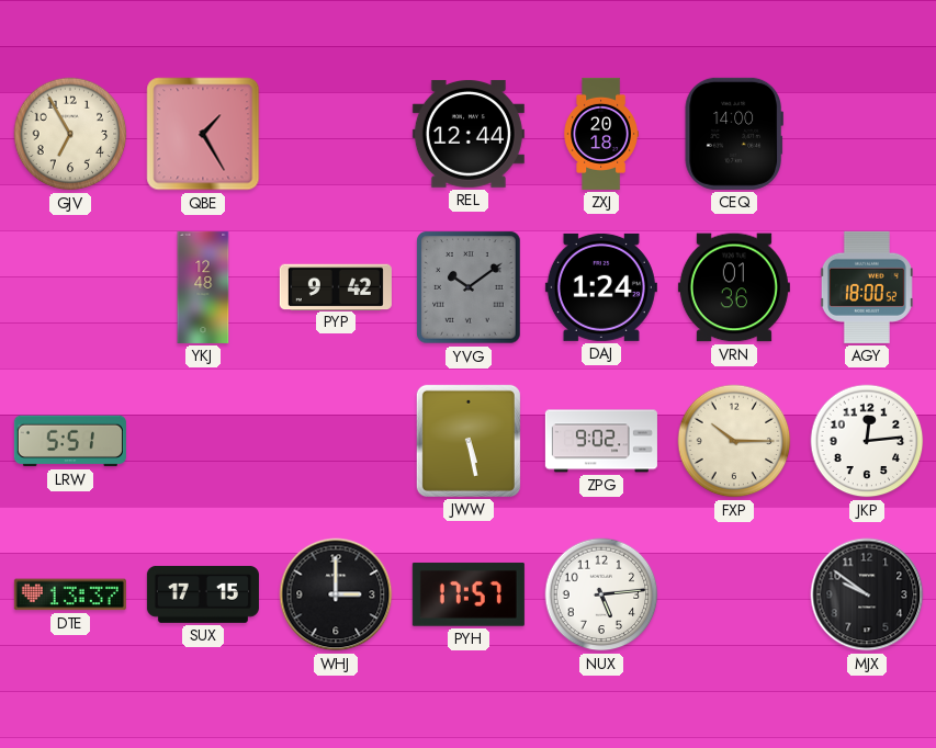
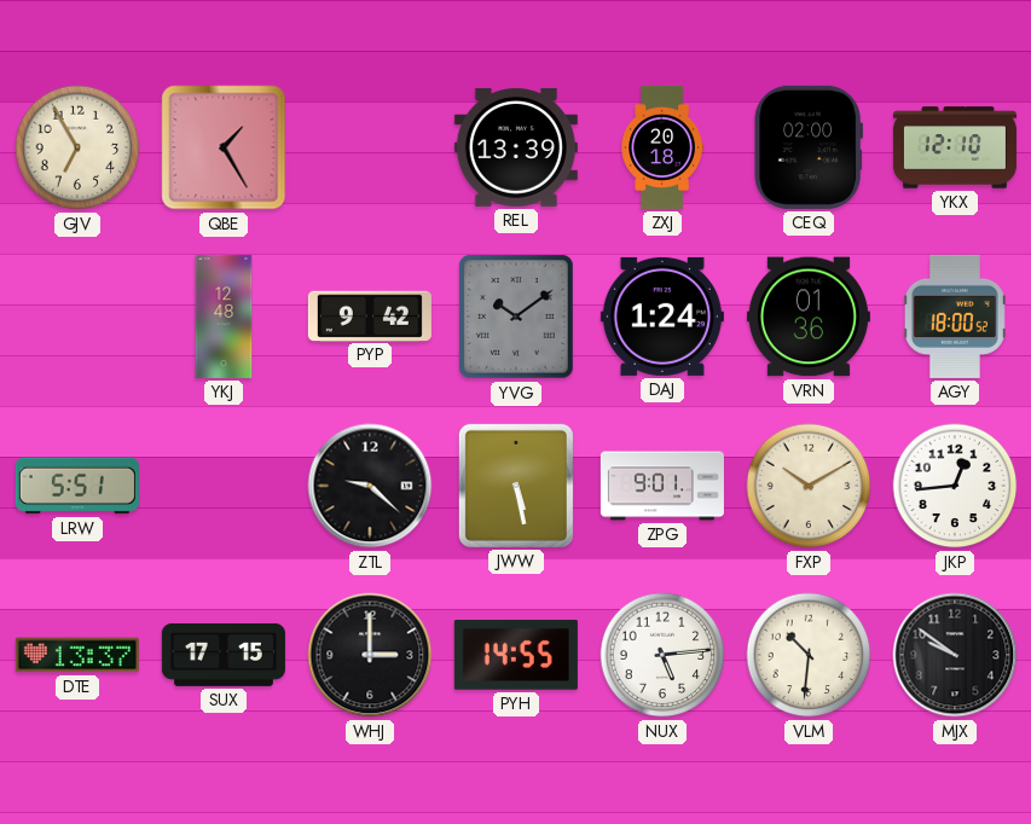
REL: 12:44 -> 13:39 (516, 147)
CEQ: 14:00 -> 02:00 (809, 147)
YKX: none -> 12:10 (955, 147)
ZTL: none -> 9:22 (370, 486)
ZPG: 9:02 -> 9:01 (662, 486)
FXP: 10:15 -> 10:10 (809, 486)
JKP: 12:14 -> 12:44 (955, 486)
PYH: 17:57 -> 14:55 (516, 655)
VLM: none -> 10:31 (809, 655)
